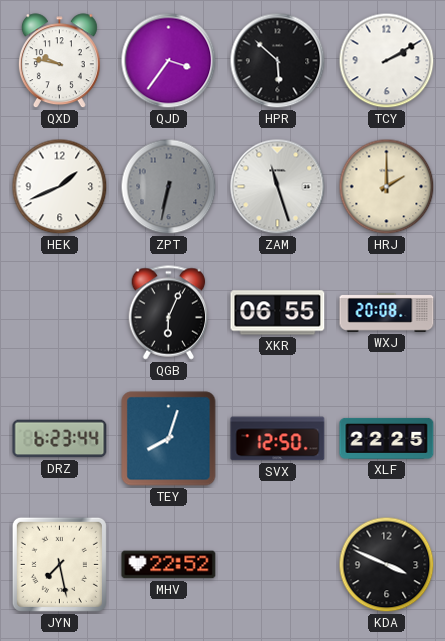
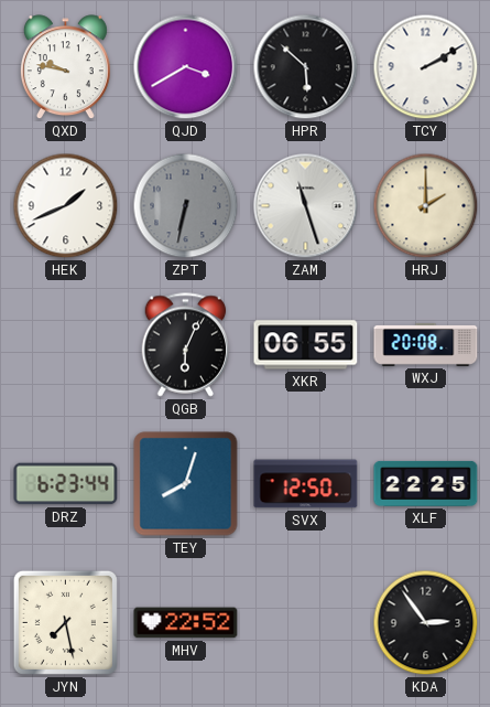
QJD: 3:36 -> 3:40 (186, 67)
KDA: 3:49 -> 2:54 (426, 623)
